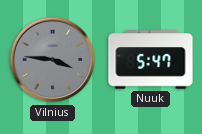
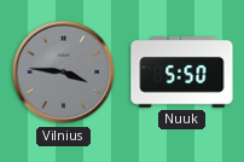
Nuuk: 5:47 -> 5:50 (182, 73)
